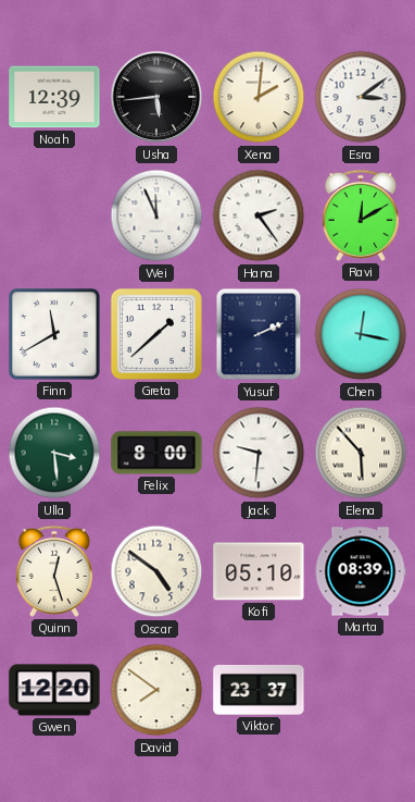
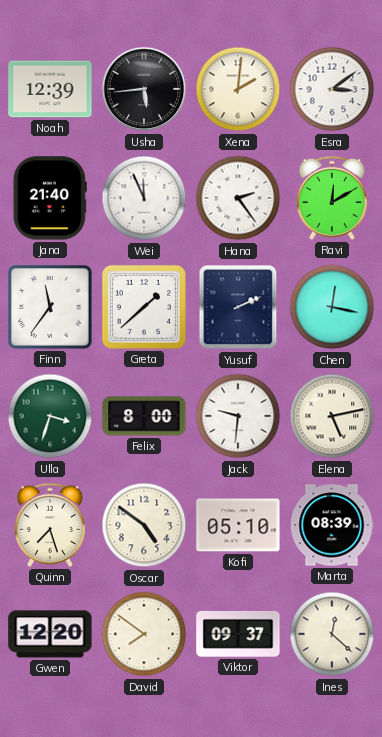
Jana: none -> 21:40 (50, 198)
Finn: 11:40 -> 11:36 (51, 308)
Ulla: 3:29 -> 3:33 (50, 416)
Elena: 5:53 -> 5:13 (332, 416)
Quinn: 12:27 -> 7:27 (50, 525)
Viktor: 23:37 -> 09:37 (238, 634)
Ines: none -> 12:22 (332, 634)
